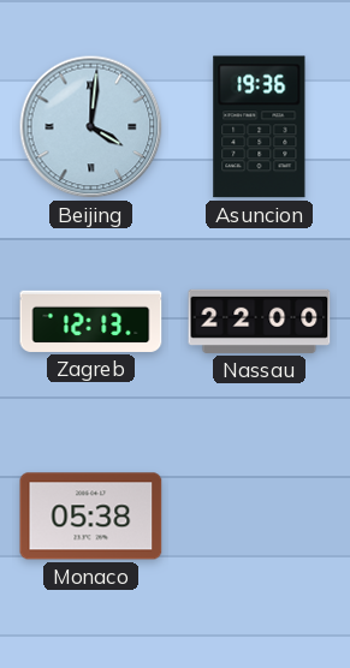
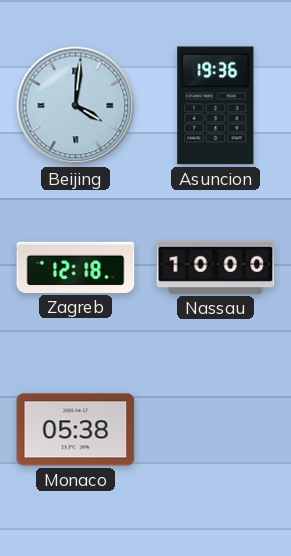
Zagreb: 12:13 -> 12:18 (76, 267)
Nassau: 22:00 -> 10:00 (216, 267)
